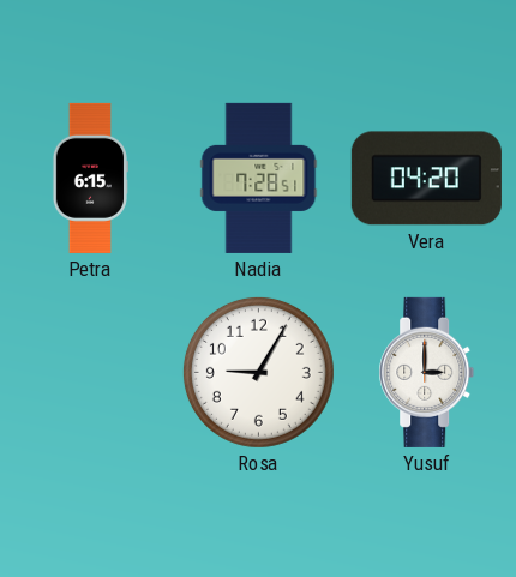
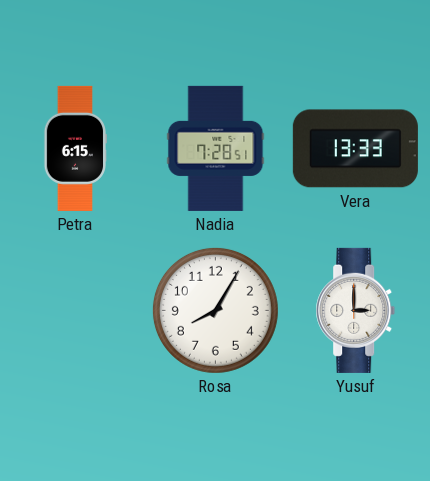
Vera: 04:20 -> 13:33 (355, 149)
Rosa: 9:05 -> 8:05 (215, 310)
